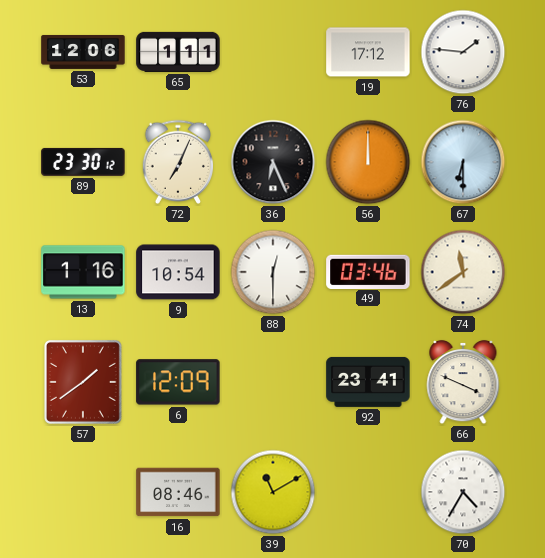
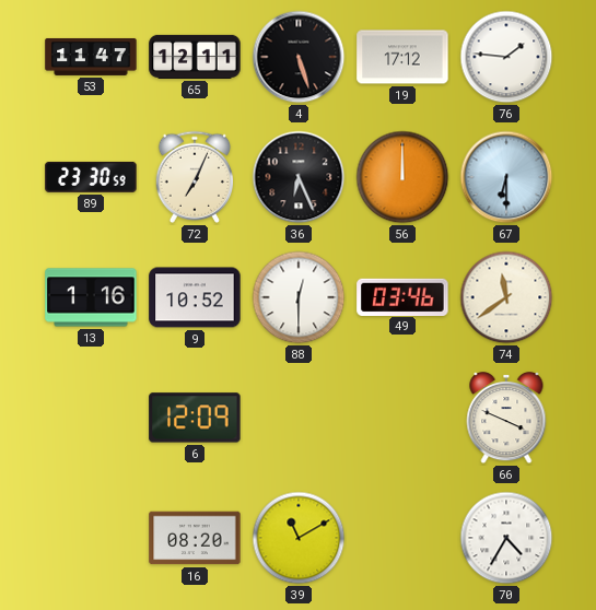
53: 12:06 -> 11:47 (91, 57)
65: 1:11 -> 12:11 (195, 57)
4: none -> 5:27 (299, 57)
89: 23:30:12 -> 23:30:59 (91, 177)
9: 10:54 -> 10:52 (195, 297)
57: 1:39 -> none (83, 382)
92: 23:41 -> none (368, 382)
16: 08:46 -> 08:20 (195, 538)
